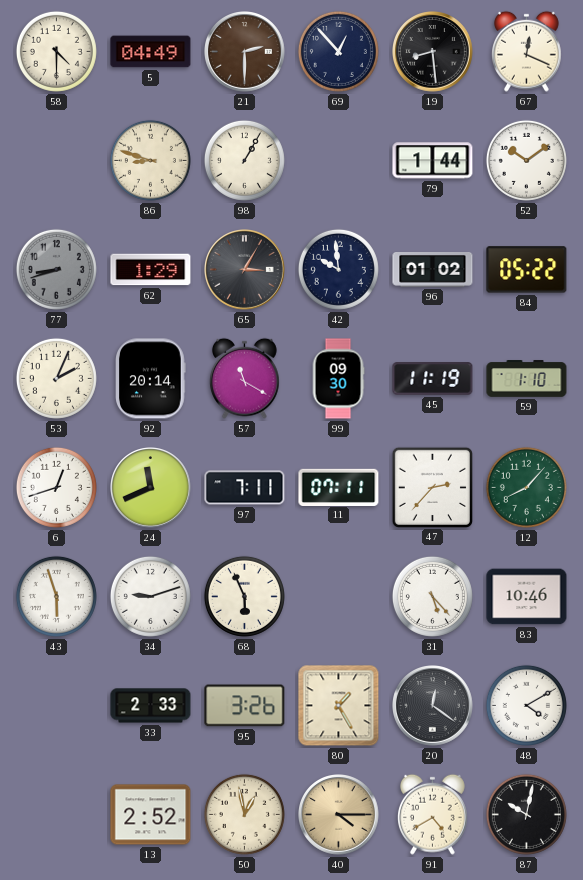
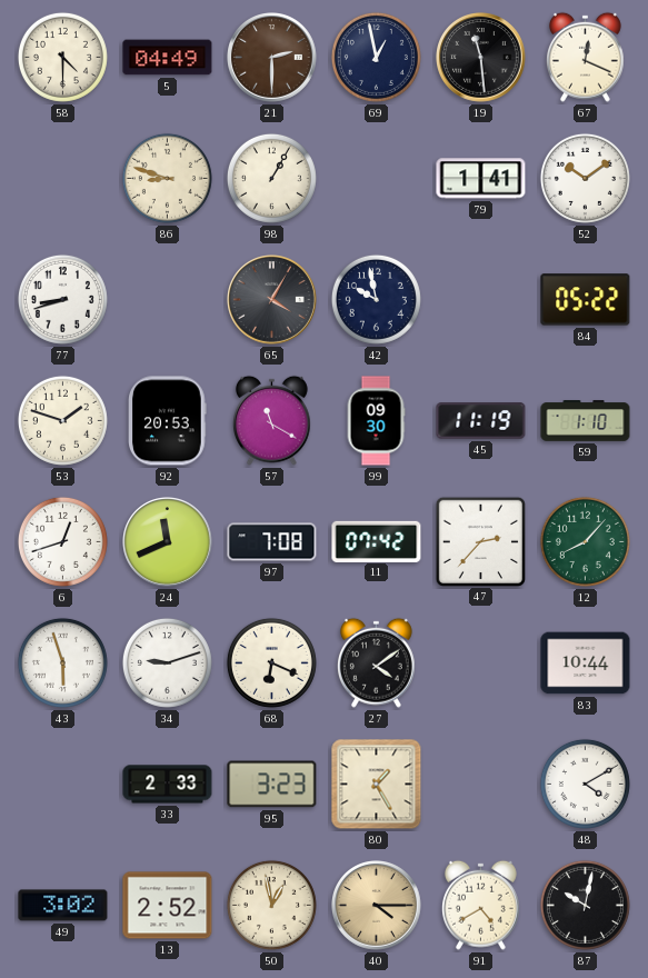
69: 12:53 -> 12:58 (376, 57)
19: 8:29 -> 11:29 (481, 58)
79: 1:44 -> 1:41 (481, 179)
77 dial: grey -> white (62, 299)
62: 1:29 -> none (151, 270)
65: 3:05 -> 4:05 (272, 300)
42: 9:59 -> 9:58 (376, 299)
96: 01:02 -> none (433, 270)
53: 2:04 -> 1:48 (62, 420)
92: 20:14 -> 20:53 (168, 421)
97: 7:11 -> 7:08 (272, 542)
11: 07:11 -> 07:42 (377, 541)
68: 5:56 -> 6:19 (271, 662)
27: none -> 4:09 (376, 662)
31: 5:23 -> none (432, 596)
83: 10:46 -> 10:44 (586, 663)
95: 3:26 -> 3:23 (272, 785)
20: 12:21 -> none (433, 706)
49: none -> 3:02 (63, 906)
